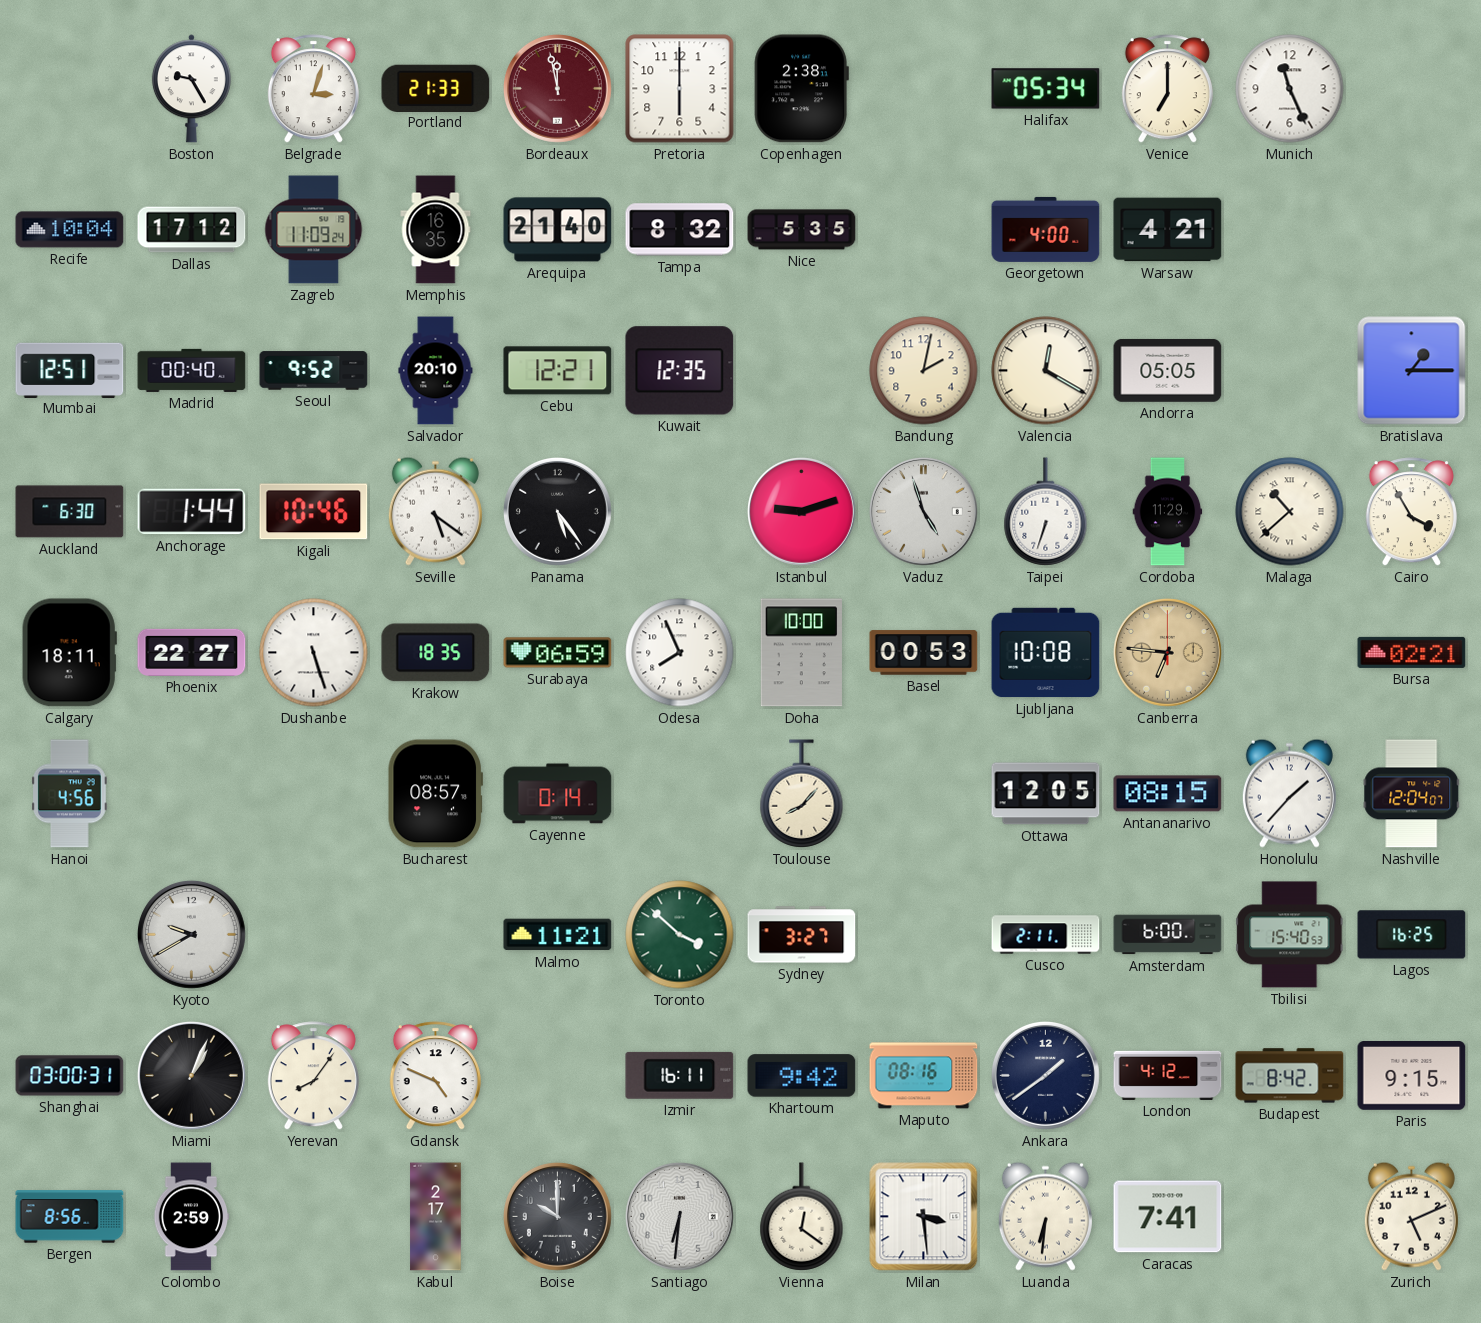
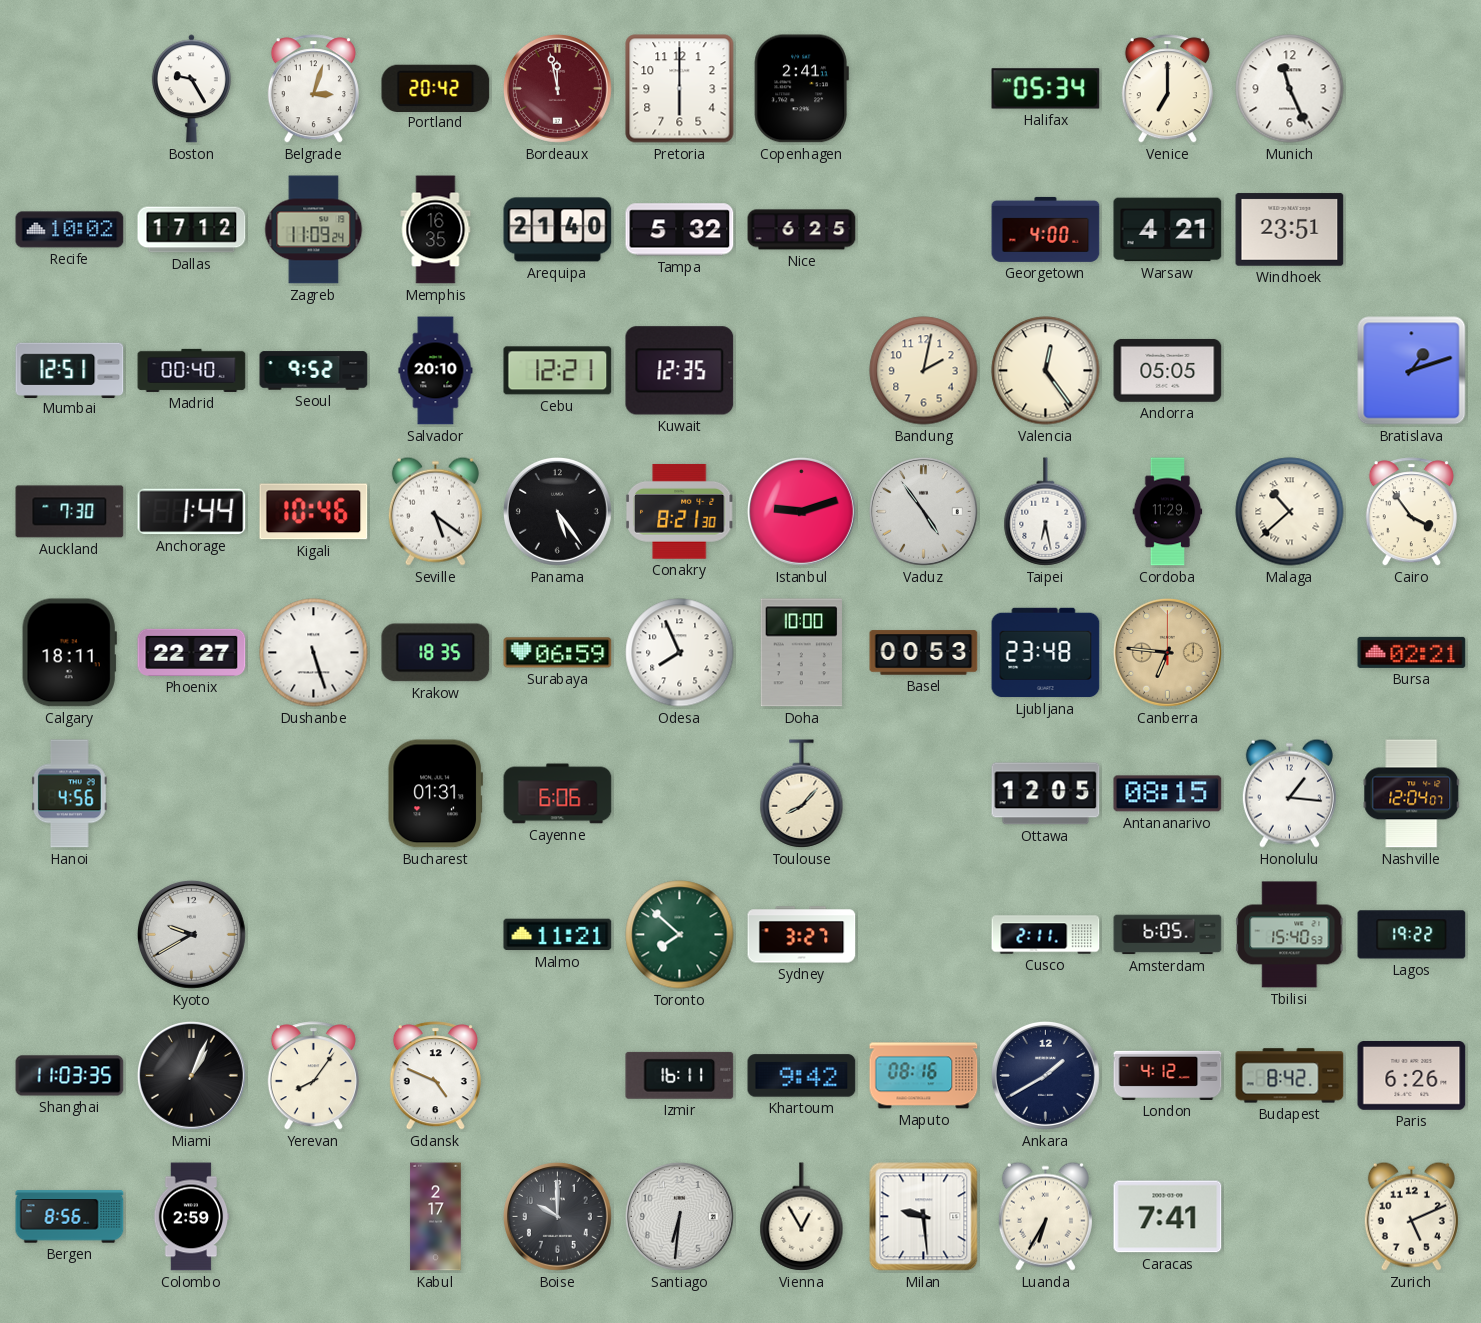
Portland: 21:33 -> 20:42 (436, 88)
Copenhagen: 2:38 -> 2:41 (801, 89)
Recife: 10:04 -> 10:02 (70, 230)
Tampa: 8:32 -> 5:32 (680, 230)
Nice: 5:35 -> 6:25 (802, 230)
Windhoek: none -> 23:51 (1290, 230)
Valencia: 12:20 -> 12:24 (1046, 371)
Bratislava: 1:15 -> 1:12 (1412, 371)
Auckland: 6:30 -> 7:30 (70, 512)
Conakry: none -> 8:21 (679, 511)
Vaduz: 4:57 -> 4:54 (923, 511)
Taipei: 6:33 -> 6:28 (1046, 512)
Cairo: 3:55 -> 3:54 (1411, 512)
Ljubljana: 10:08 -> 23:48 (1046, 653)
Bucharest: 08:57 -> 01:31 (435, 794)
Cayenne: 0:14 -> 6:06 (558, 794)
Honolulu: 1:37 -> 1:16 (1289, 793)
Toronto: 3:52 -> 7:52 (680, 935)
Amsterdam: 6:00 -> 6:05 (1168, 935)
Lagos: 16:25 -> 19:22 (1412, 935)
Shanghai: 03:00 -> 11:03 (70, 1076)
Ankara: 1:39 -> 1:40 (1045, 1075)
Paris: 9:15 -> 6:26 (1412, 1076)
Vienna: 12:21 -> 12:55 (802, 1217)
Milan: 3:29 -> 9:29 (924, 1217)
Luanda: 6:31 -> 6:35 (1045, 1216)
